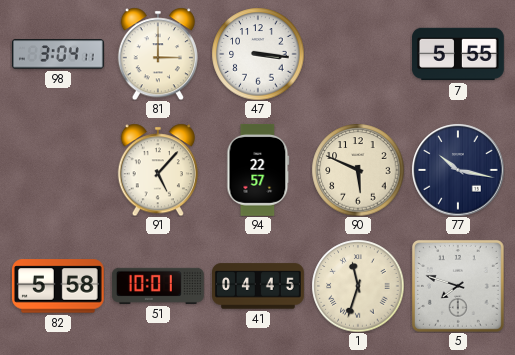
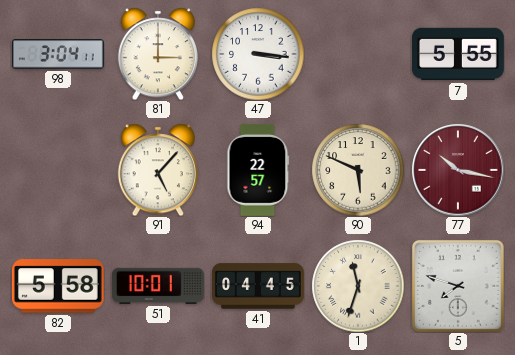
77 dial: navy -> burgundy (458, 170)
